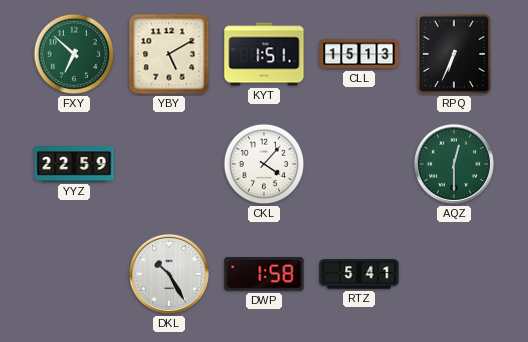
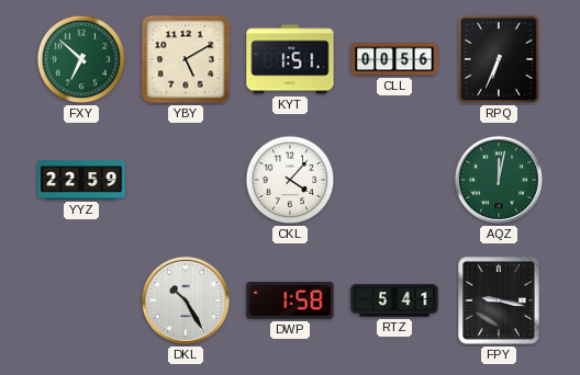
CLL: 15:13 -> 00:56 (394, 59)
AQZ: 12:30 -> 12:02 (499, 180)
FPY: none -> 9:17 (499, 300)
